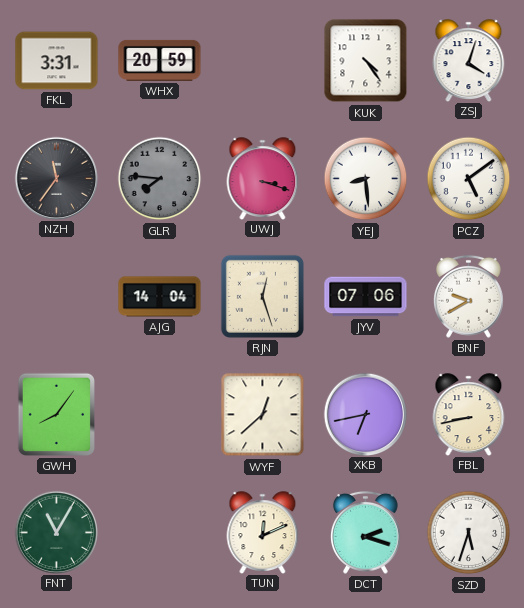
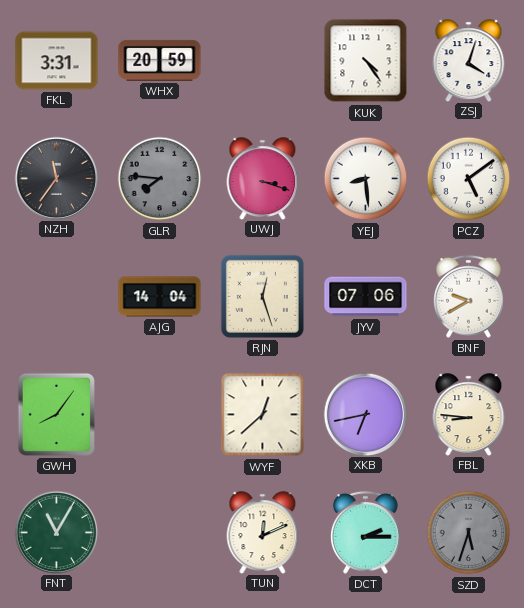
FBL: 8:43 -> 8:46 (469, 414)
DCT: 2:18 -> 2:15 (366, 532)
SZD dial: white -> grey (469, 533)
